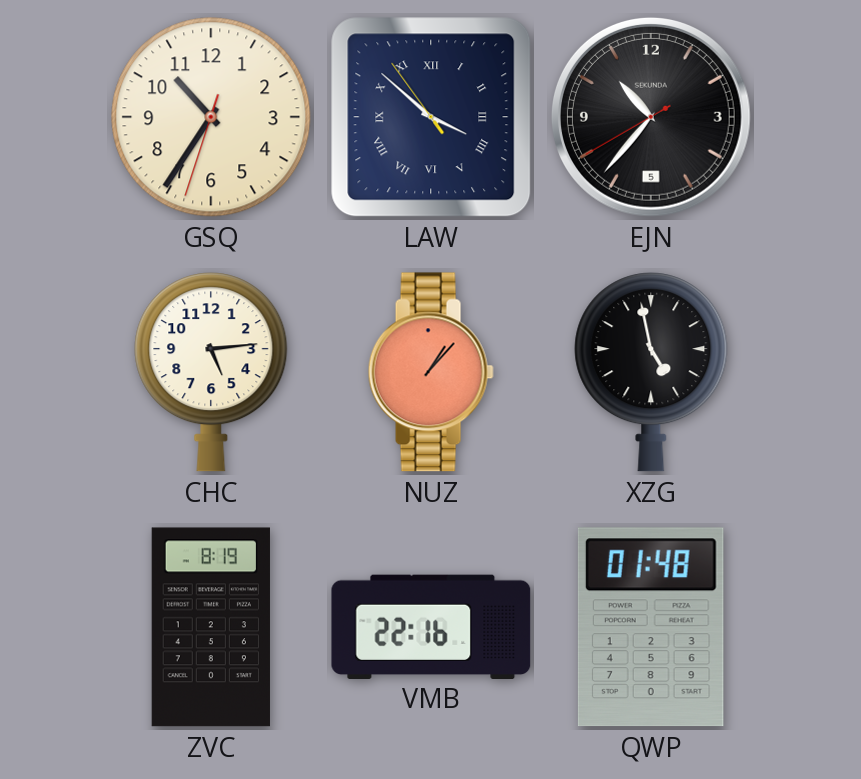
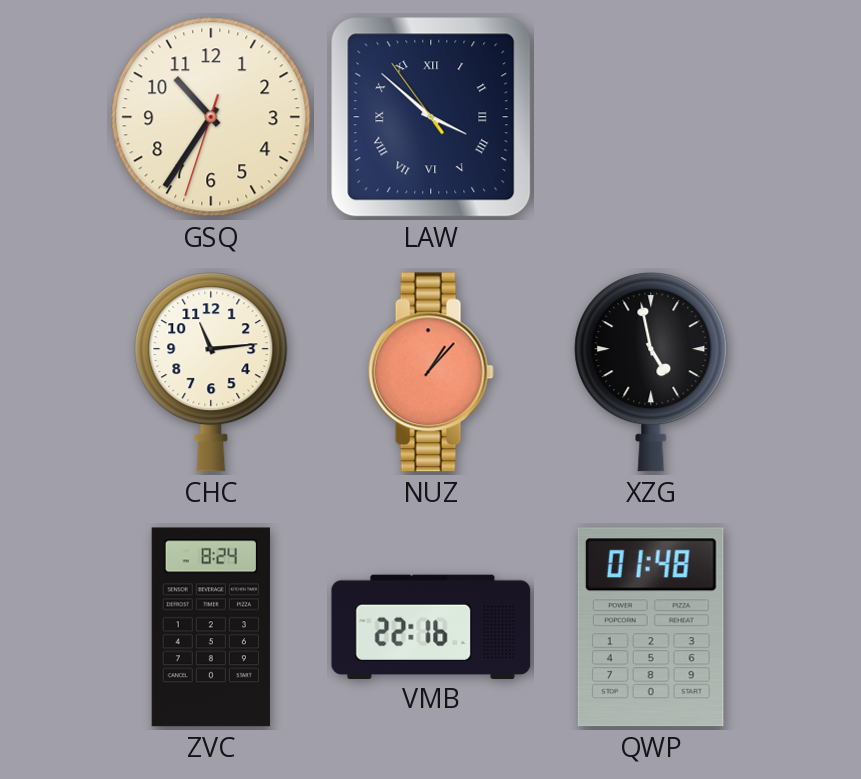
EJN: 10:36 -> none (651, 117)
CHC: 5:14 -> 11:14 (211, 372)
ZVC: 8:19 -> 8:24 (210, 627)
